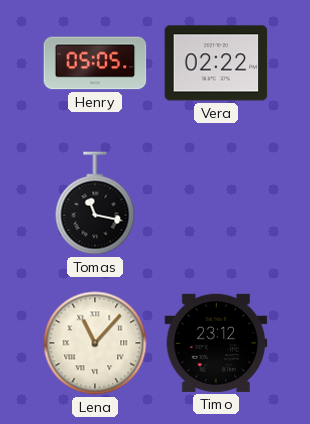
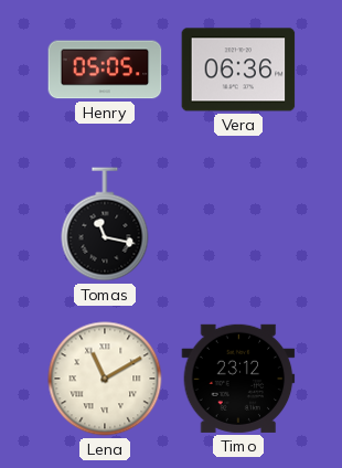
Vera: 02:22 -> 06:36 (238, 70)
Lena: 11:07 -> 11:10 (105, 379)
